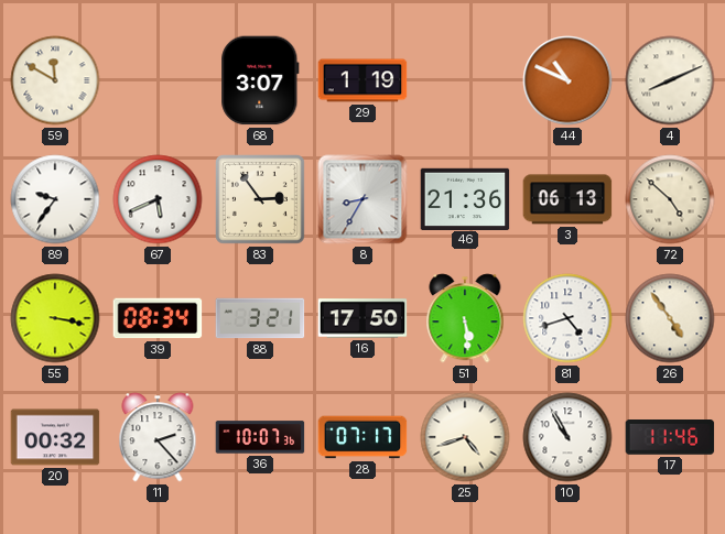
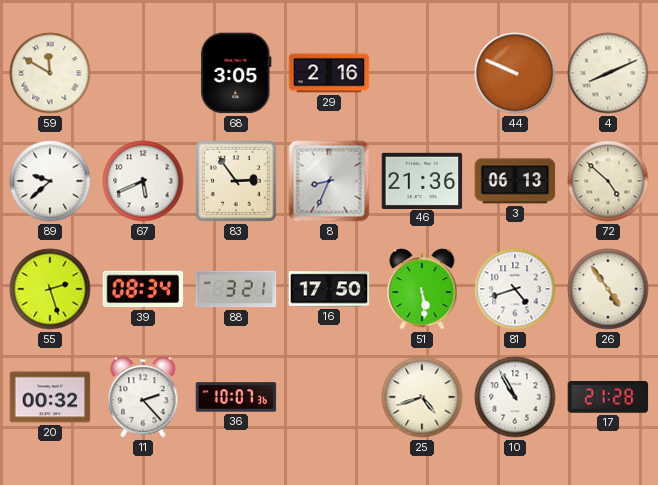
68: 3:07 -> 3:05 (236, 73)
29: 1:19 -> 2:16 (329, 73)
44: 10:49 -> 9:49 (515, 73)
89: 9:36 -> 9:38 (50, 181)
8: 8:35 -> 8:34 (329, 181)
55: 3:17 -> 2:27 (50, 289)
28: 07:17 -> none (362, 437)
17: 11:46 -> 21:28 (608, 398)
